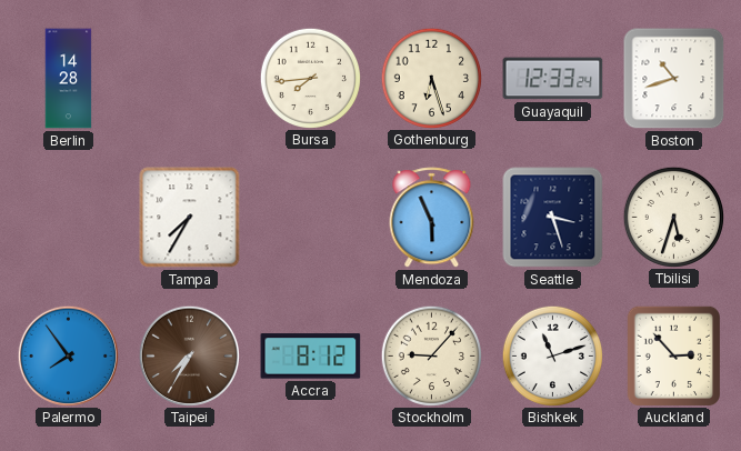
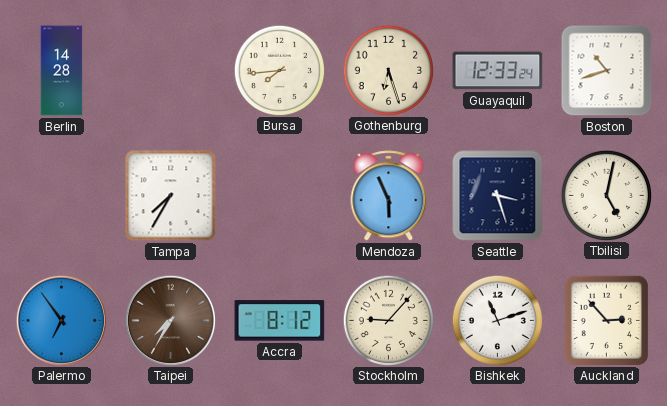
Tbilisi: 5:33 -> 5:02 (606, 195)
Palermo: 7:54 -> 6:54 (61, 320)
